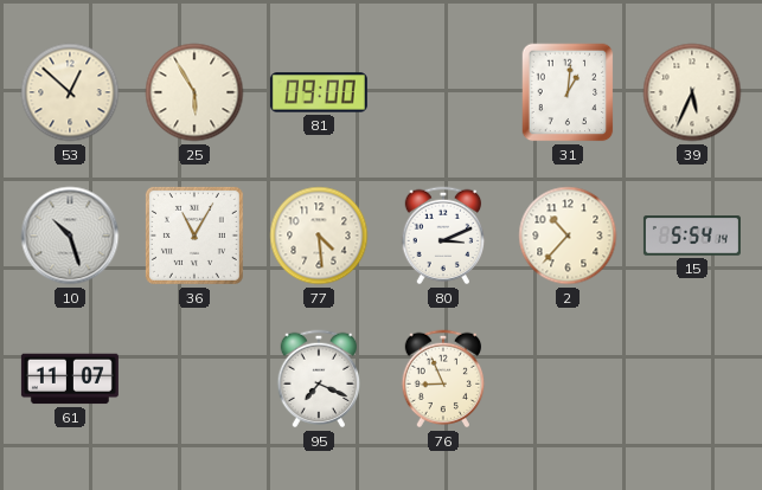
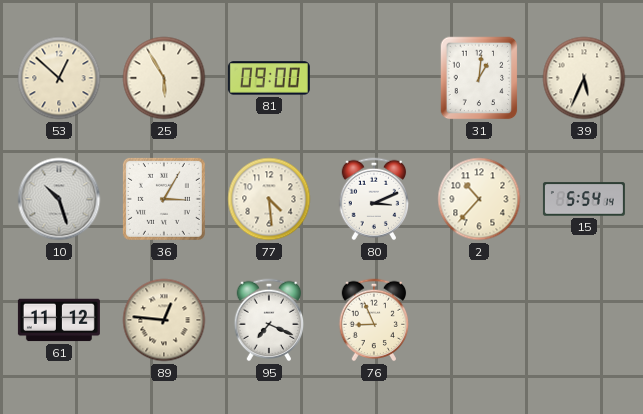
36: 11:05 -> 3:05 (164, 199)
61: 11:07 -> 11:12 (59, 320)
89: none -> 12:46 (164, 320)
